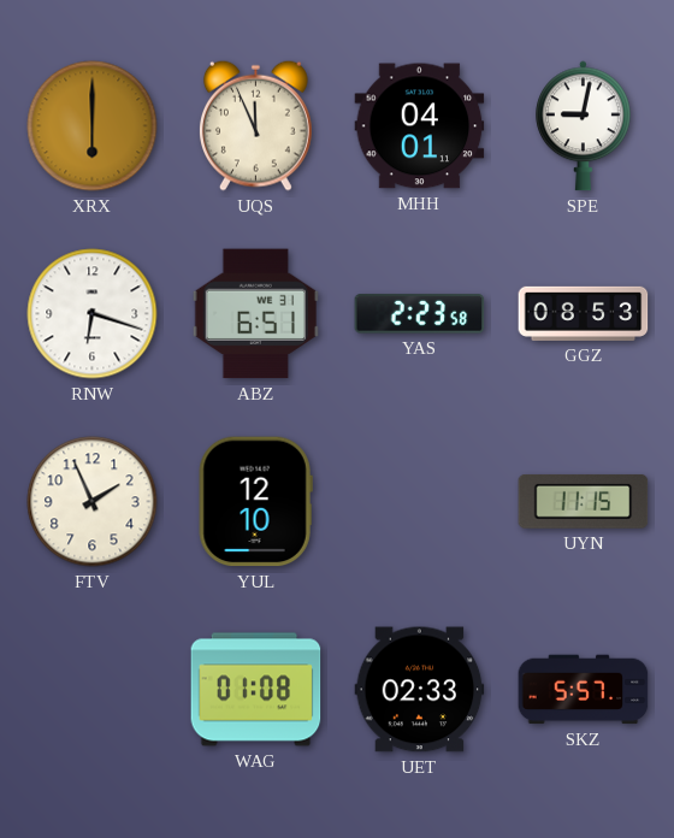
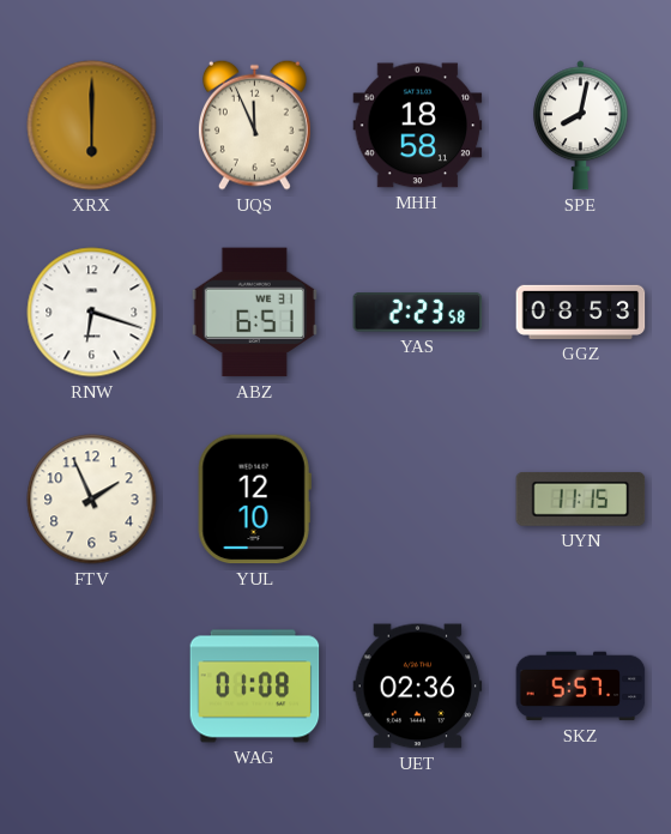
MHH: 04:01 -> 18:58 (418, 126)
SPE: 9:02 -> 8:02 (581, 126)
UET: 02:33 -> 02:36 (418, 687)
